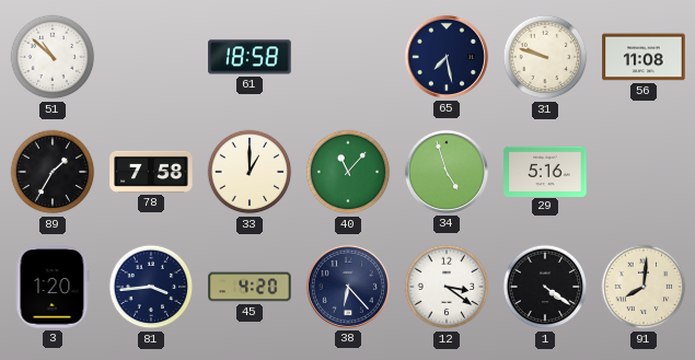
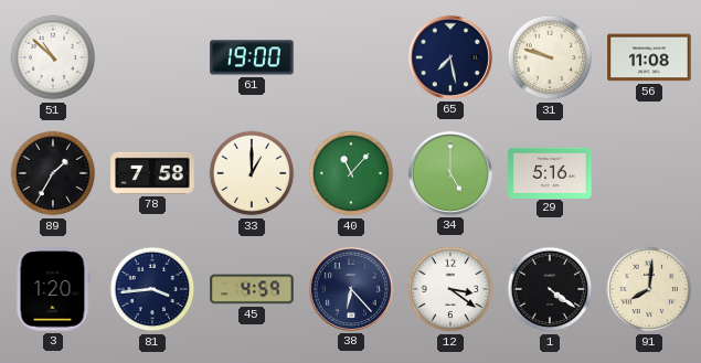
61: 18:58 -> 19:00 (252, 57)
34: 4:57 -> 5:00 (450, 173)
45: 4:20 -> 4:59 (252, 289)
